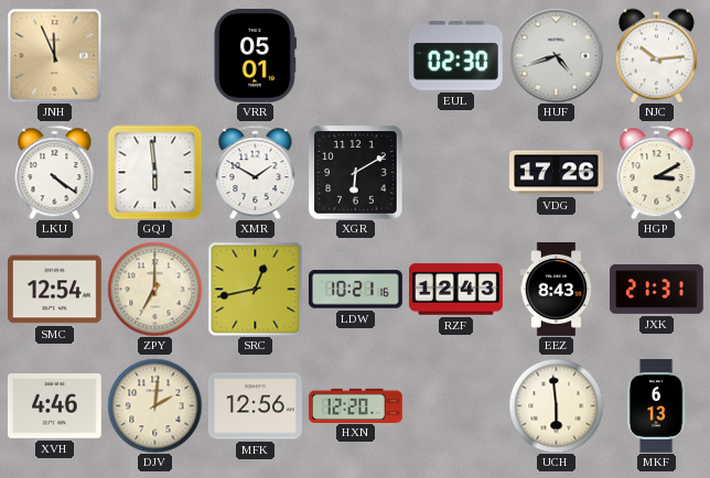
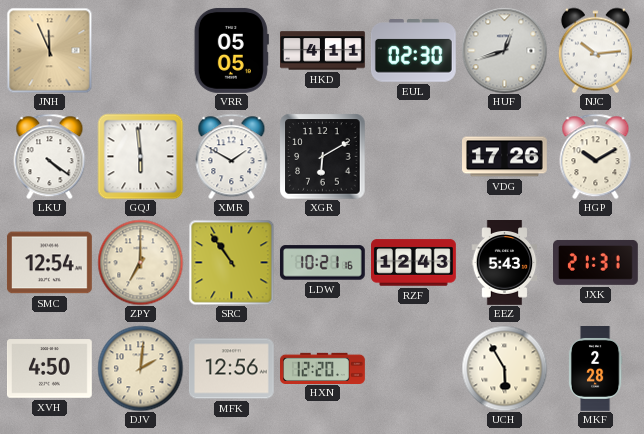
VRR: 05:01 -> 05:05 (231, 50)
HKD: none -> 4:11 (323, 51)
HUF: 4:42 -> 12:42 (504, 50)
HGP: 3:10 -> 10:10 (596, 156)
SRC: 12:43 -> 10:54 (231, 262)
EEZ: 8:43 -> 5:43 (505, 263)
XVH: 4:46 -> 4:50 (50, 369)
UCH: 5:59 -> 5:55 (504, 368)
MKF: 6:13 -> 2:28 (595, 369)
